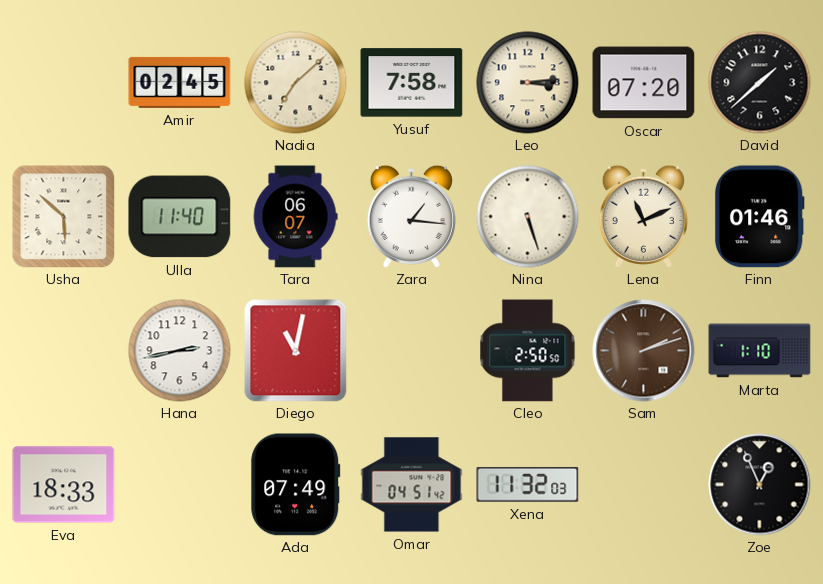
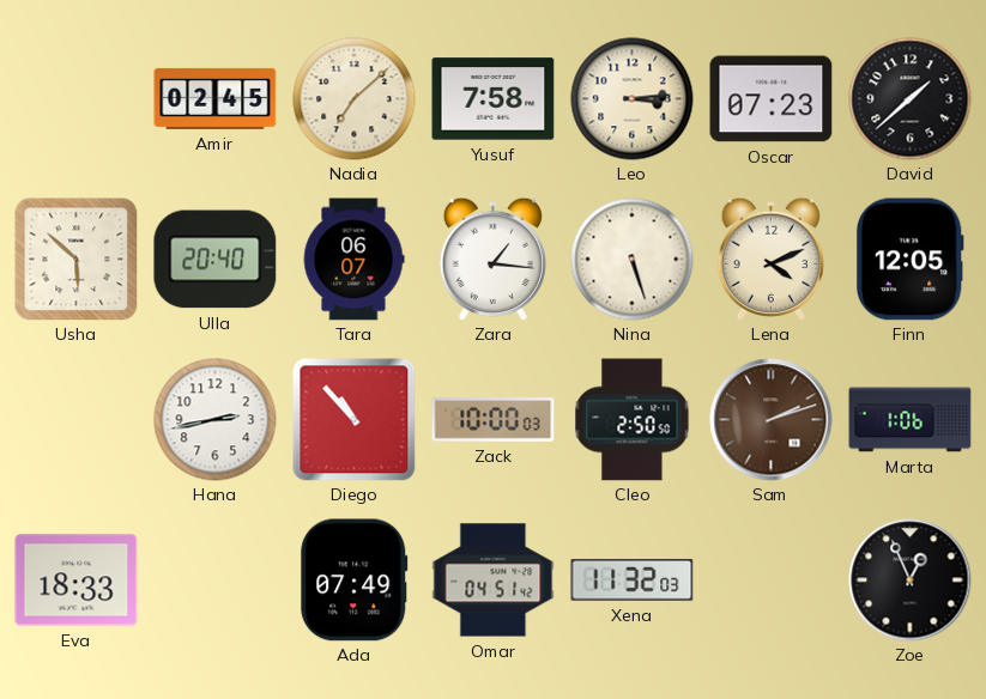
Oscar: 07:20 -> 07:23 (772, 99)
Ulla: 11:40 -> 20:40 (216, 260)
Lena: 11:11 -> 4:11 (770, 259)
Finn: 01:46 -> 12:05 (909, 260)
Diego: 11:02 -> 10:53 (355, 420)
Zack: none -> 10:00 (494, 420)
Marta: 1:10 -> 1:06 (911, 420)
